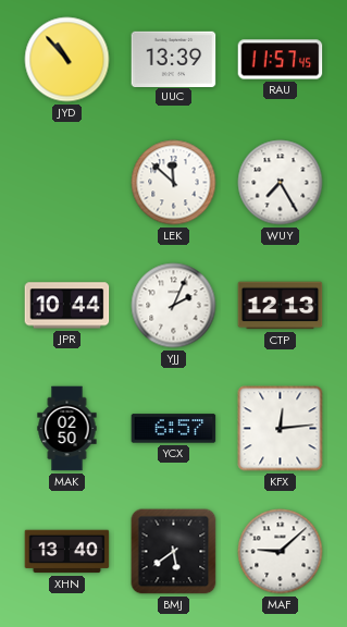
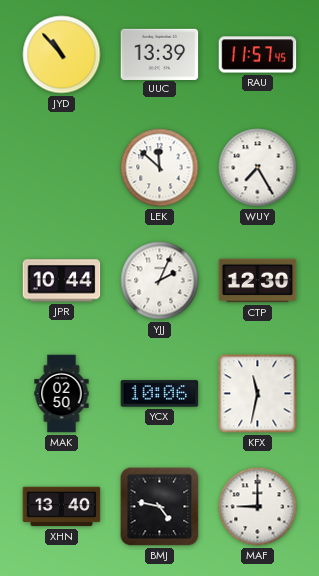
CTP: 12:13 -> 12:30 (258, 281)
YCX: 6:57 -> 10:06 (160, 394)
KFX: 12:14 -> 11:32 (258, 394)
BMJ: 5:39 -> 4:47 (160, 507)
MAF: 9:08 -> 9:00 (258, 507)
